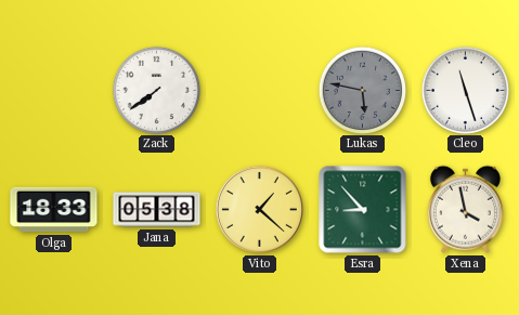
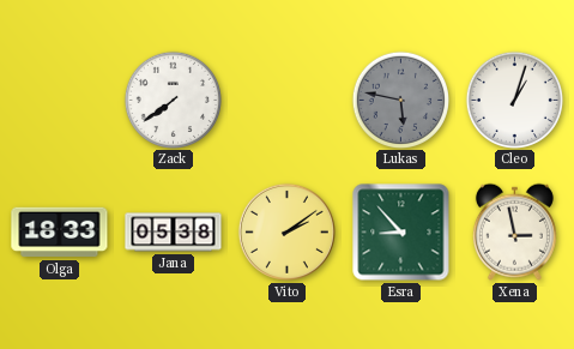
Cleo: 11:27 -> 1:03 (514, 100)
Vito: 1:22 -> 2:09 (286, 231)
Xena: 3:58 -> 2:58 (514, 231)
